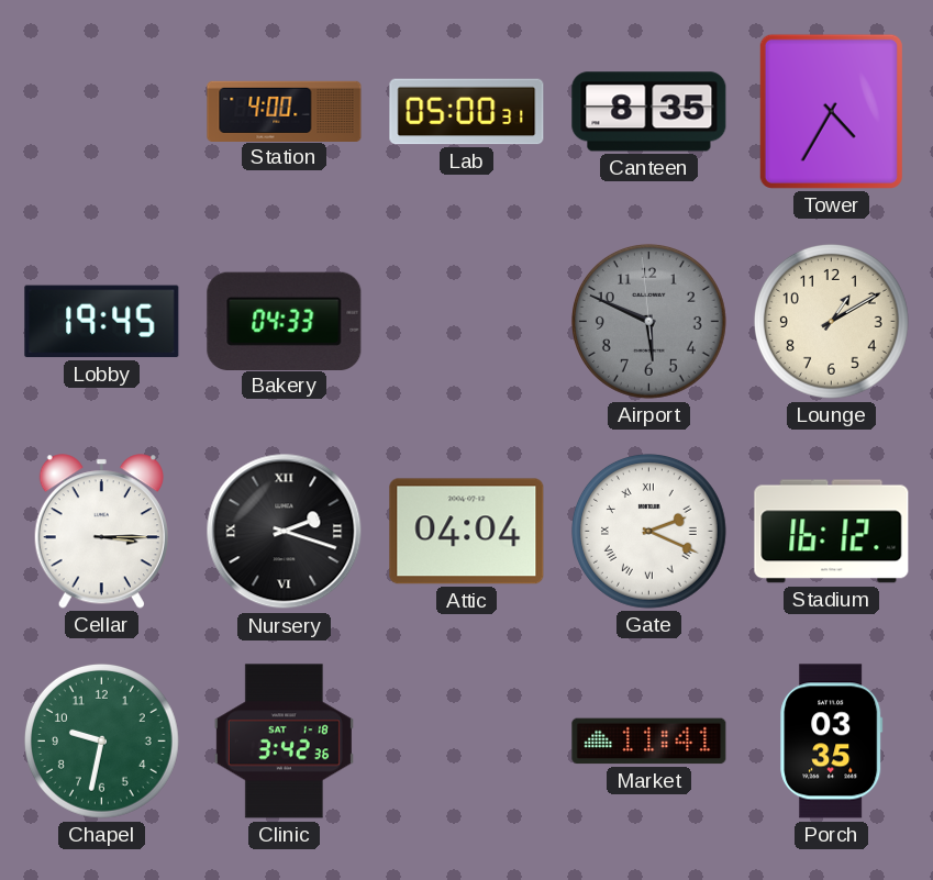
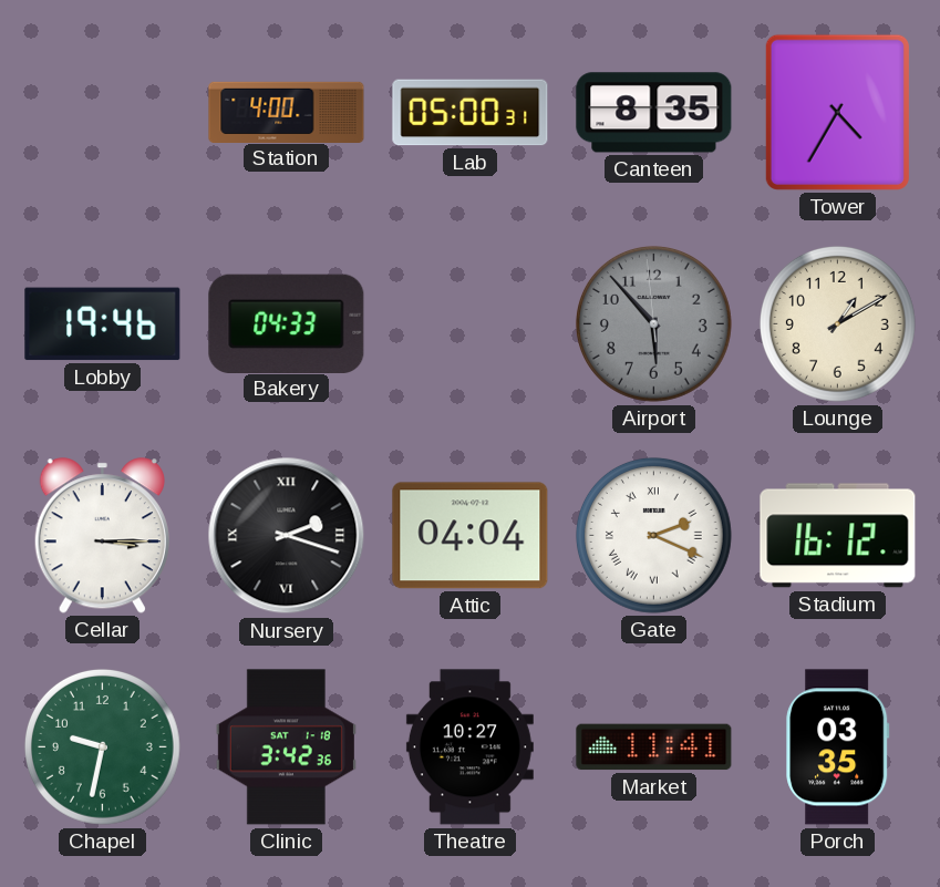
Lobby: 19:45 -> 19:46 (103, 324)
Airport: 5:48 -> 5:52 (653, 323)
Theatre: none -> 10:27 (469, 747)
